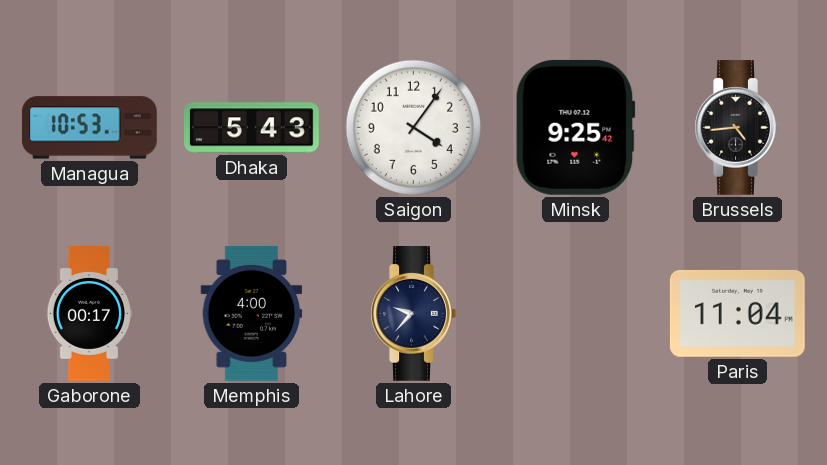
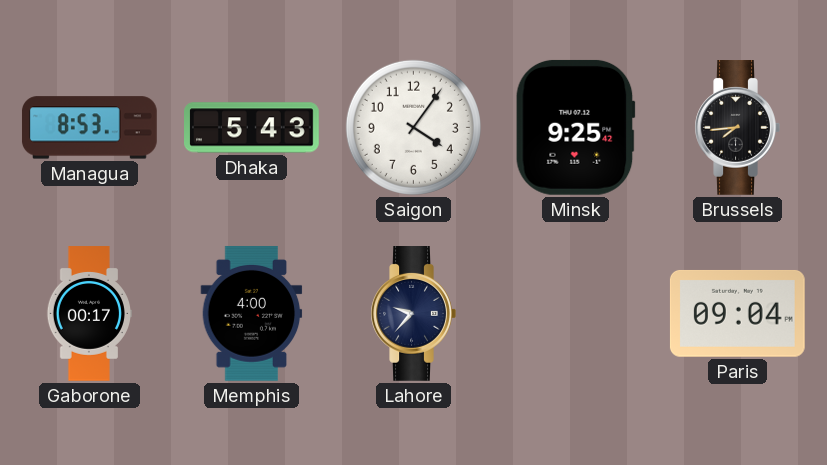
Managua: 10:53 -> 8:53 (89, 128)
Brussels: 4:44 -> 7:44 (737, 128)
Paris: 11:04 -> 09:04 (737, 313)
